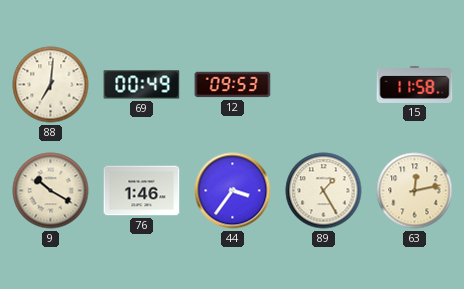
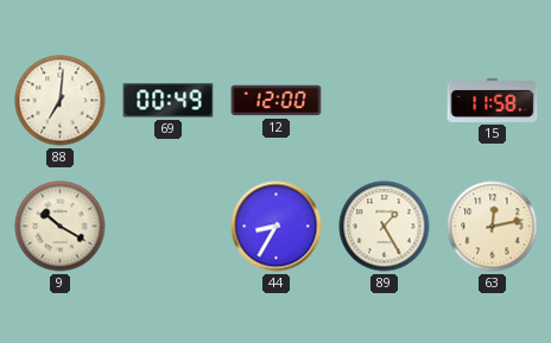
12: 09:53 -> 12:00 (277, 101)
76: 1:46 -> none (142, 191)
44: 3:36 -> 8:35 (277, 227)
